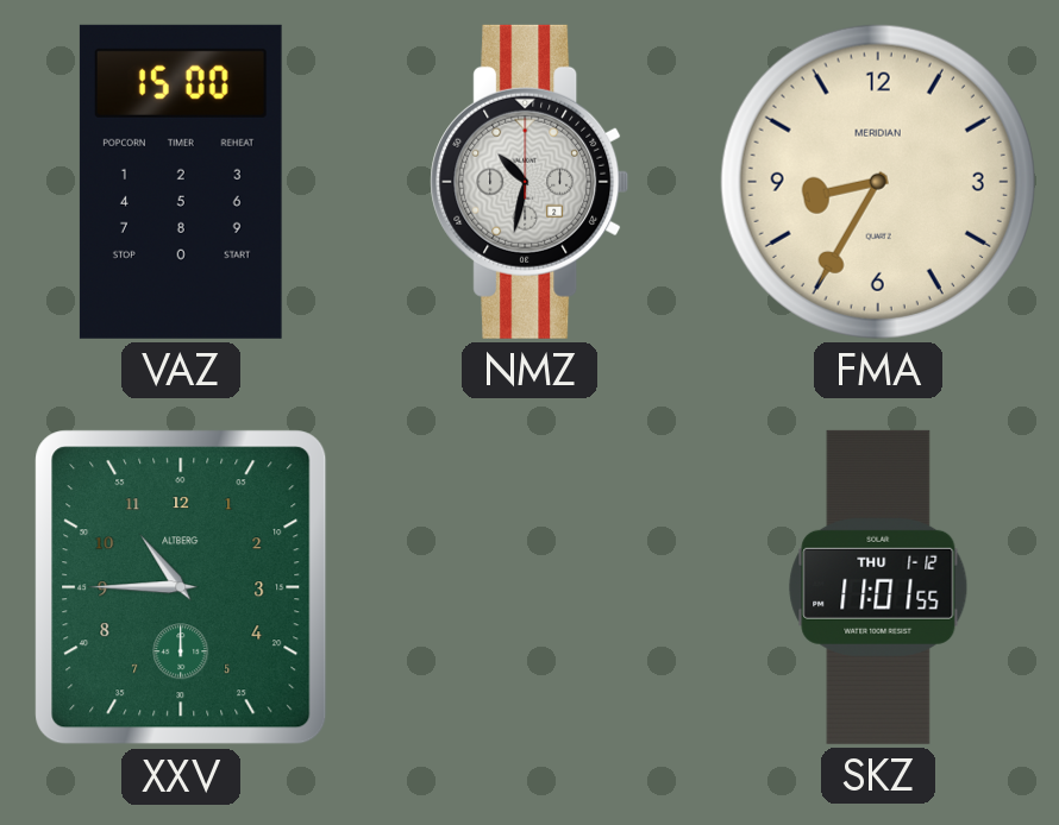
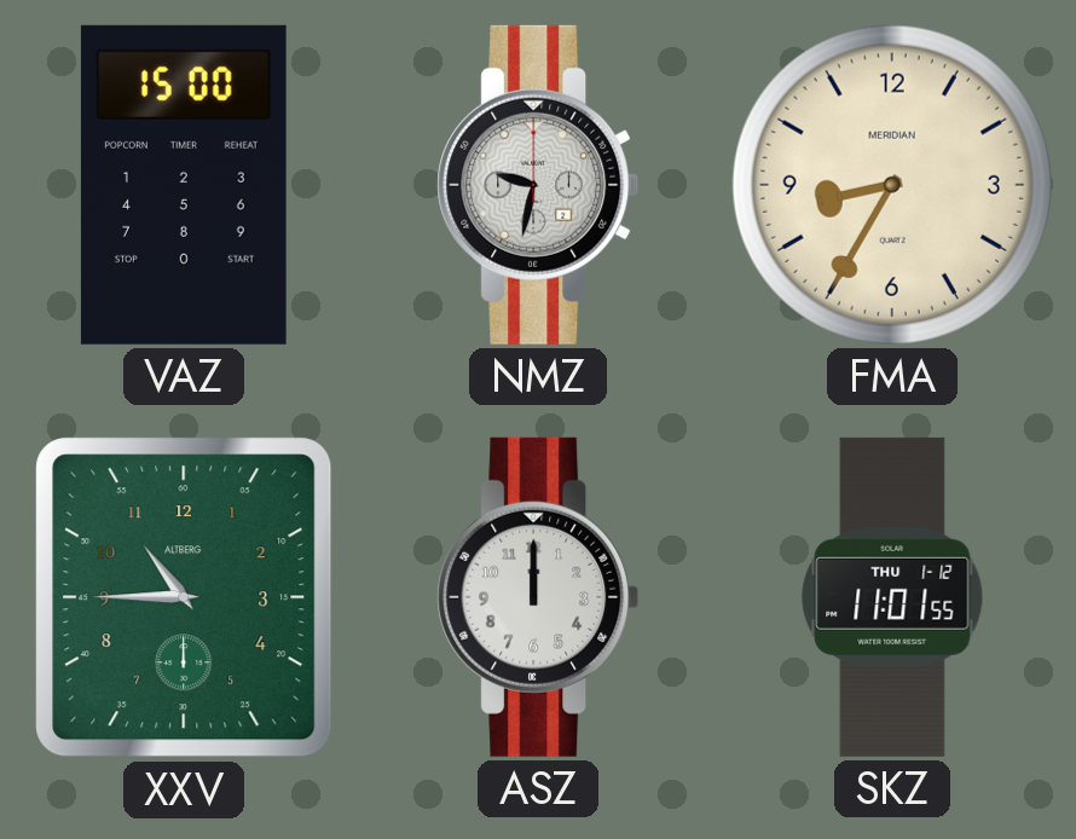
NMZ: 10:32 -> 9:32 (538, 185)
ASZ: none -> 12:00 (538, 597)
